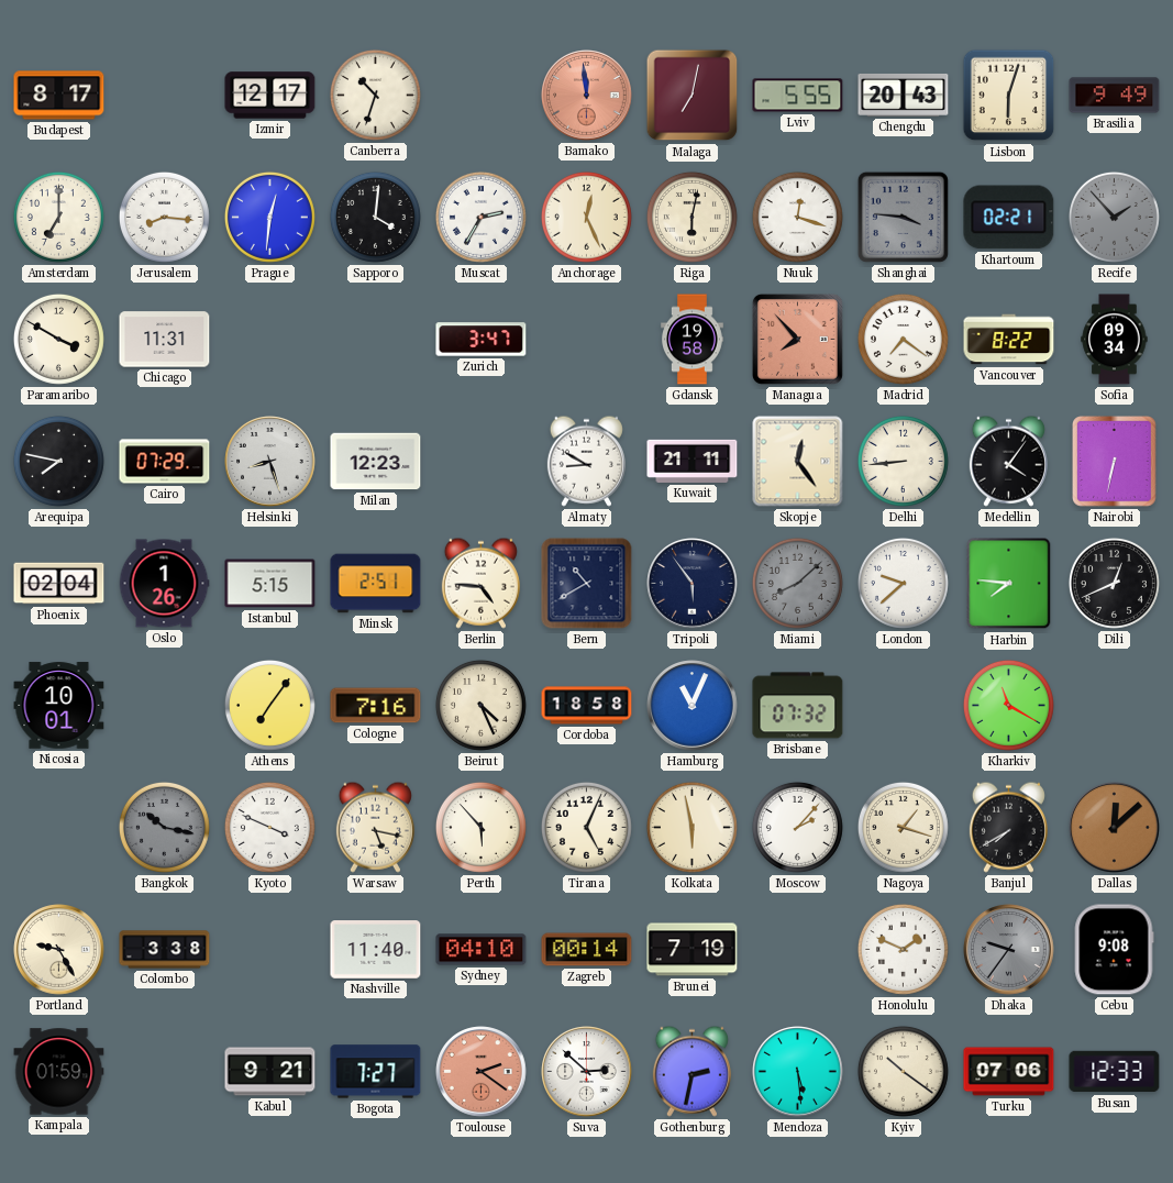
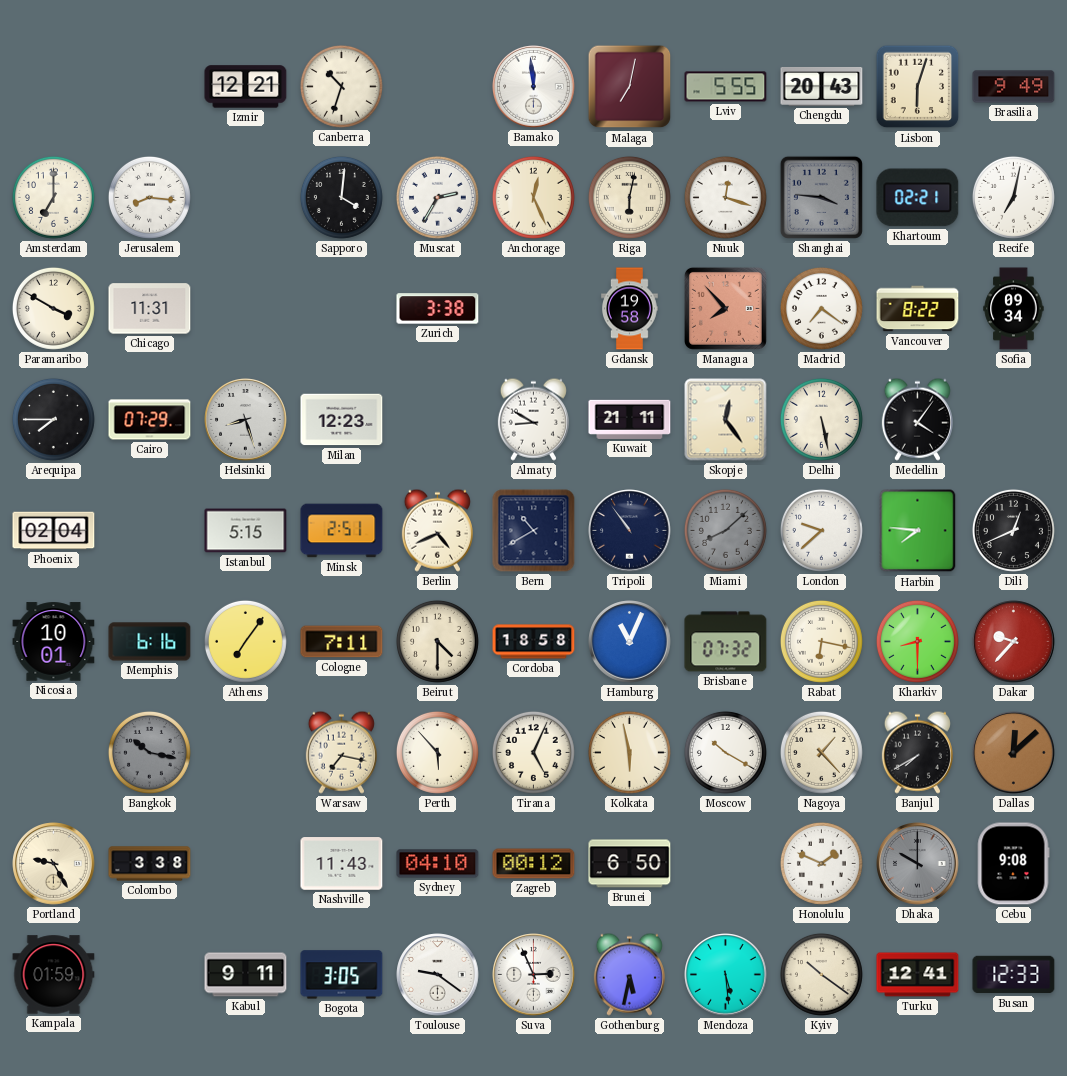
Budapest: 8:17 -> none (59, 96)
Izmir: 12:17 -> 12:21 (246, 87)
Bamako dial: salmon -> white (534, 87)
Prague: 12:31 -> none (269, 217)
Recife: 1:53 -> 7:02 (1013, 197)
Recife dial: grey -> white (1013, 197)
Zurich: 3:47 -> 3:38 (438, 309)
Arequipa: 7:47 -> 7:45 (53, 419)
Delhi: 8:44 -> 5:28 (821, 419)
Nairobi: 6:32 -> none (1115, 462)
Oslo: 1:26 -> none (164, 584)
Berlin: 4:46 -> 4:41 (437, 530)
Tripoli: 5:54 -> 10:54 (630, 531)
Memphis: none -> 6:16 (150, 642)
Cologne: 7:16 -> 7:11 (342, 642)
Beirut: 4:26 -> 4:30 (437, 641)
Rabat: none -> 6:17 (821, 641)
Kharkiv: 11:20 -> 8:30 (917, 641)
Dakar: none -> 9:37 (1014, 642)
Kyoto: 3:49 -> none (269, 827)
Warsaw: 5:17 -> 7:17 (341, 752)
Moscow: 2:07 -> 10:20 (725, 752)
Nagoya: 1:18 -> 1:23 (821, 752)
Nashville: 11:40 -> 11:43 (342, 864)
Zagreb: 00:14 -> 00:12 (534, 864)
Brunei: 7:19 -> 6:50 (630, 864)
Dhaka: 9:36 -> 10:00 (918, 864)
Kabul: 9:21 -> 9:11 (246, 975)
Bogota: 7:27 -> 3:05 (342, 975)
Toulouse: 2:21 -> 9:21 (438, 975)
Toulouse dial: salmon -> white (438, 975)
Suva: 2:52 -> 2:56 (534, 975)
Gothenburg: 2:32 -> 5:32 (629, 974)
Turku: 07:06 -> 12:41 (918, 975)
